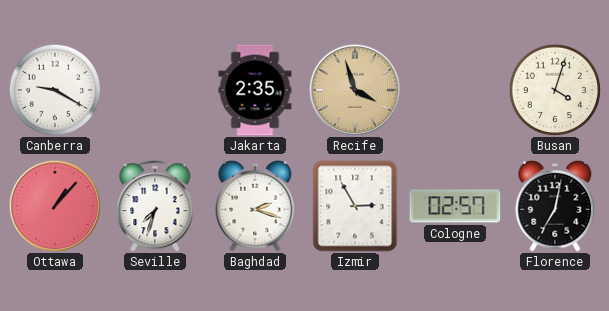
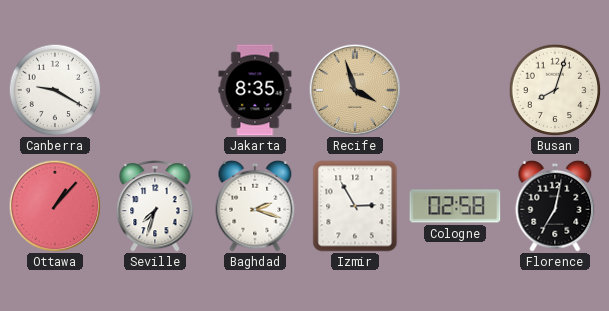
Jakarta: 2:35 -> 8:35 (255, 90)
Busan: 4:03 -> 8:03 (555, 90)
Cologne: 02:57 -> 02:58 (455, 206)
